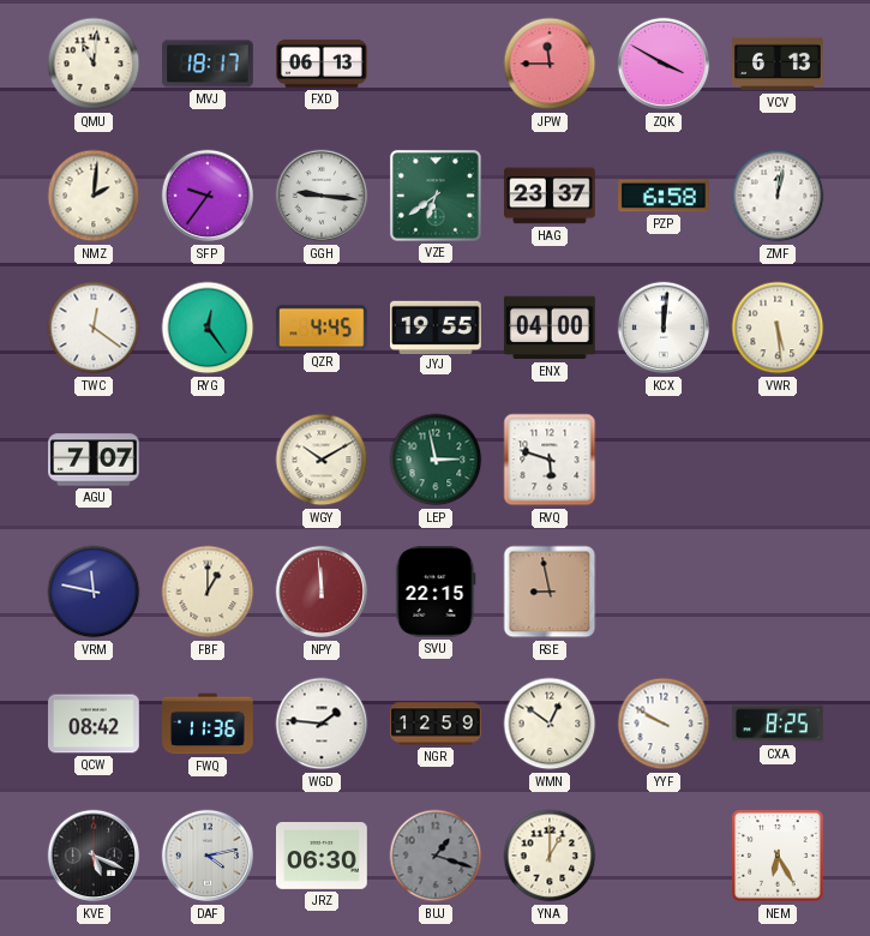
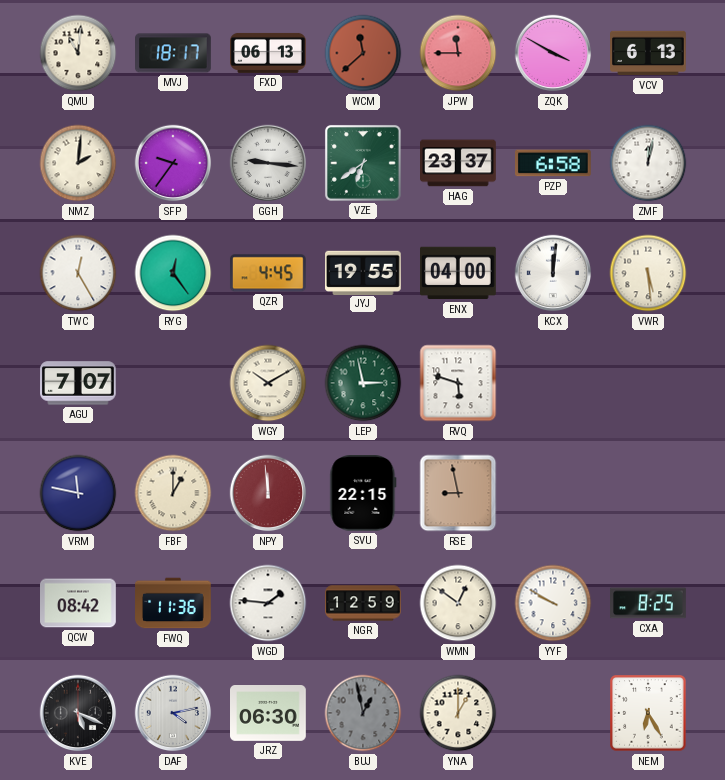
WCM: none -> 11:38 (363, 53)
TWC: 12:21 -> 12:25 (78, 273)
BUJ: 1:18 -> 12:58 (363, 713)
